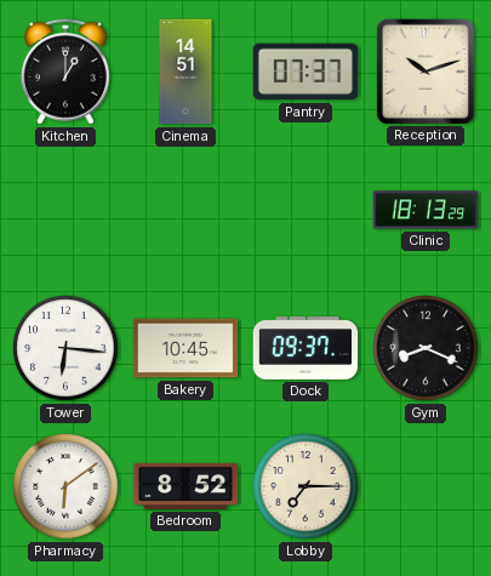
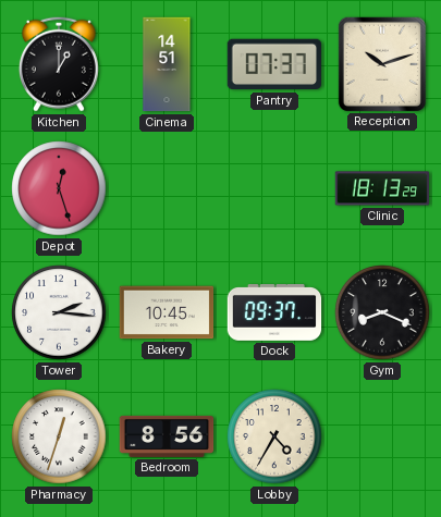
Depot: none -> 12:27 (59, 188)
Tower: 6:16 -> 2:16 (59, 312)
Pharmacy: 6:09 -> 12:33 (59, 436)
Bedroom: 8:52 -> 8:56 (167, 436)
Lobby: 7:15 -> 4:35 (274, 436)
